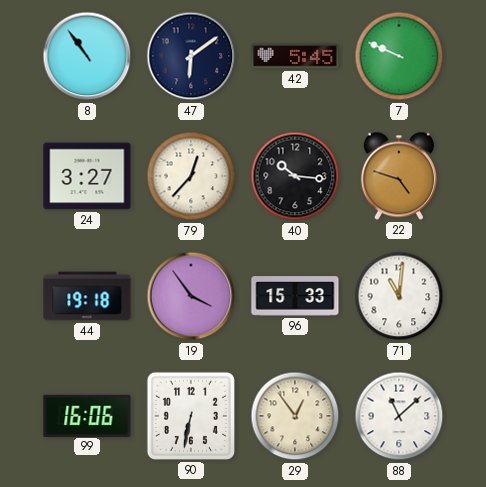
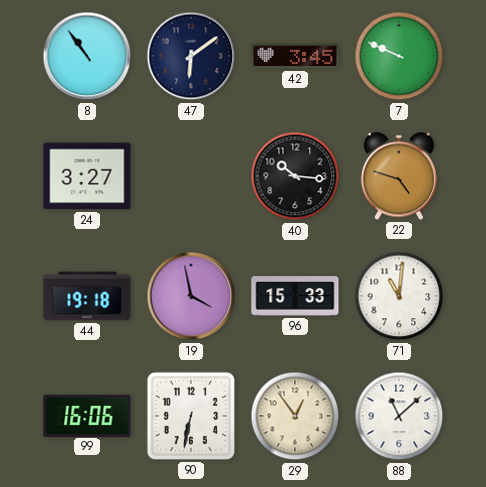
42: 5:45 -> 3:45 (295, 56)
79: 12:37 -> none (191, 176)
19: 3:54 -> 3:58 (191, 296)
